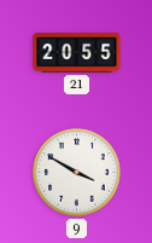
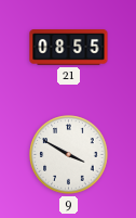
21: 20:55 -> 08:55 (69, 48)
